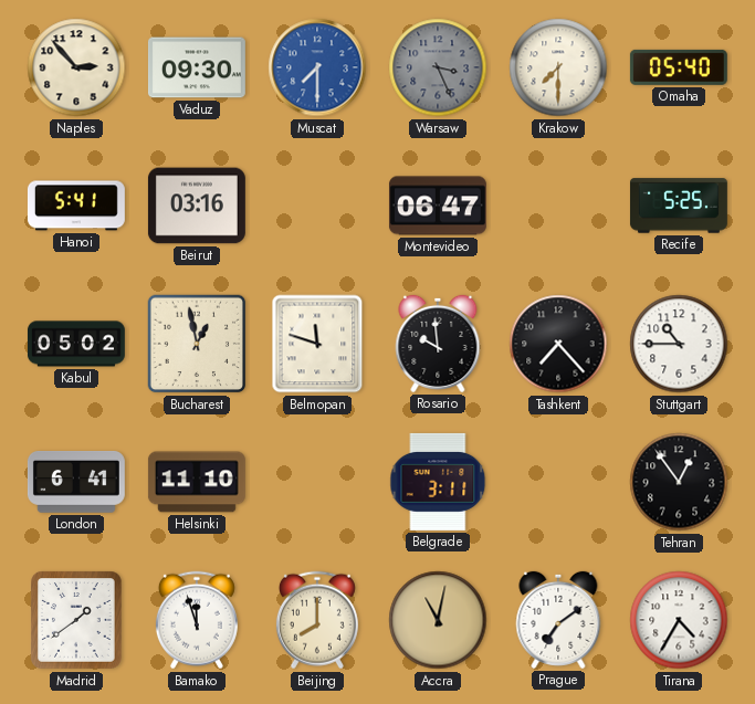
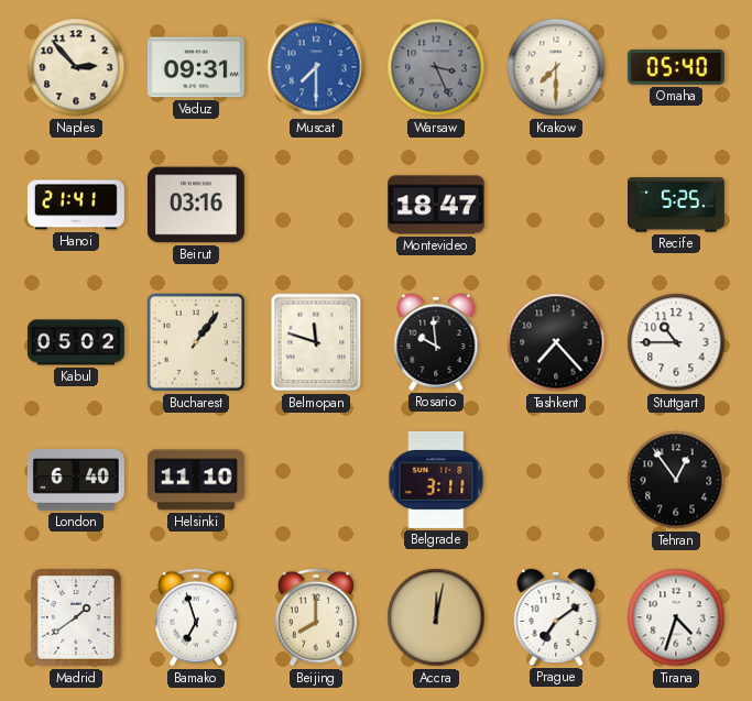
Vaduz: 09:30 -> 09:31 (196, 67)
Hanoi: 5:41 -> 21:41 (76, 205)
Montevideo: 06:47 -> 18:47 (436, 205)
Bucharest: 12:58 -> 1:06 (196, 342)
London: 6:41 -> 6:40 (76, 481)
Bamako: 11:57 -> 6:57 (196, 617)
Accra: 11:02 -> 12:02 (436, 617)
Tirana: 4:35 -> 4:33 (676, 617)
